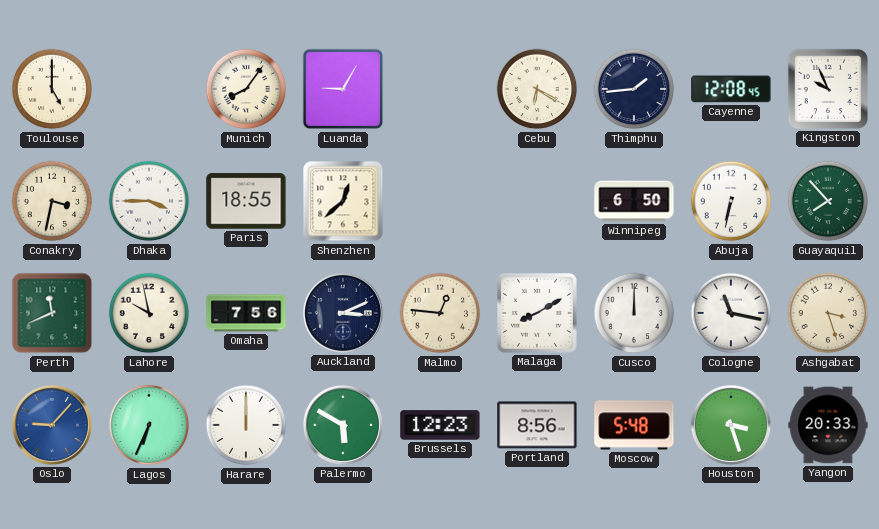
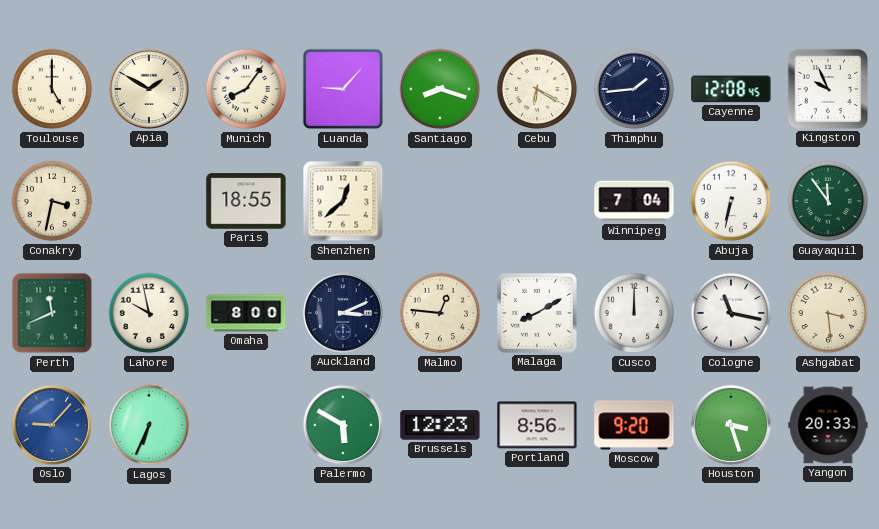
Apia: none -> 1:50 (149, 89)
Luanda: 9:05 -> 9:07 (343, 89)
Santiago: none -> 8:18 (440, 89)
Dhaka: 3:45 -> none (149, 201)
Winnipeg: 6:50 -> 7:04 (634, 201)
Guayaquil: 7:53 -> 11:54 (828, 201)
Omaha: 7:56 -> 8:00 (246, 313)
Ashgabat: 3:27 -> 3:29 (828, 313)
Harare: 12:00 -> none (246, 425)
Moscow: 5:48 -> 9:20 (634, 425)
